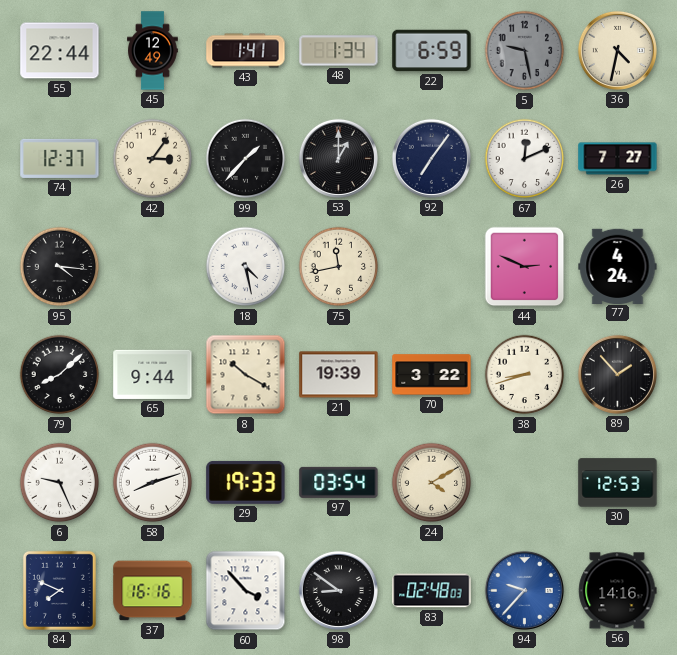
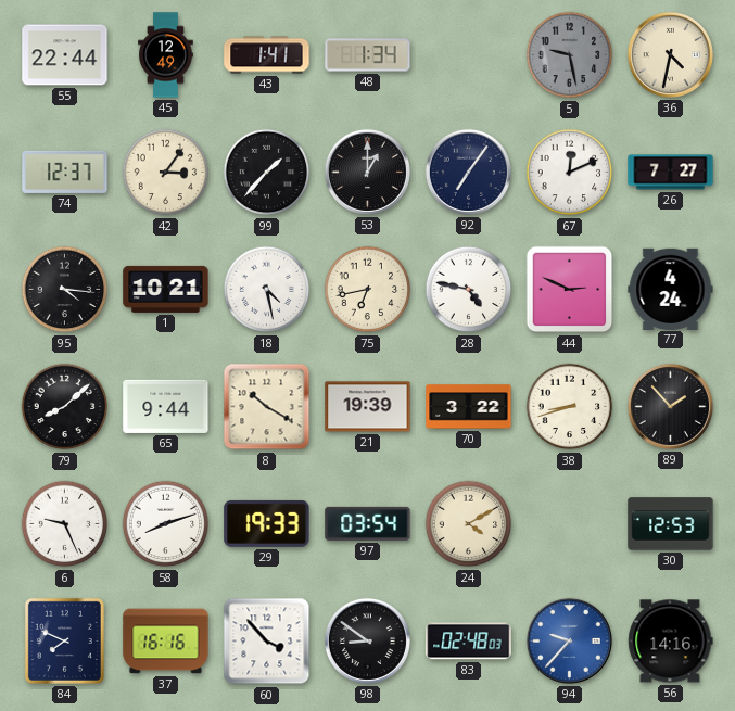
22: 6:59 -> none (432, 51)
1: none -> 10:21 (166, 289)
75: 11:43 -> 6:43 (368, 290)
28: none -> 4:47 (469, 290)
